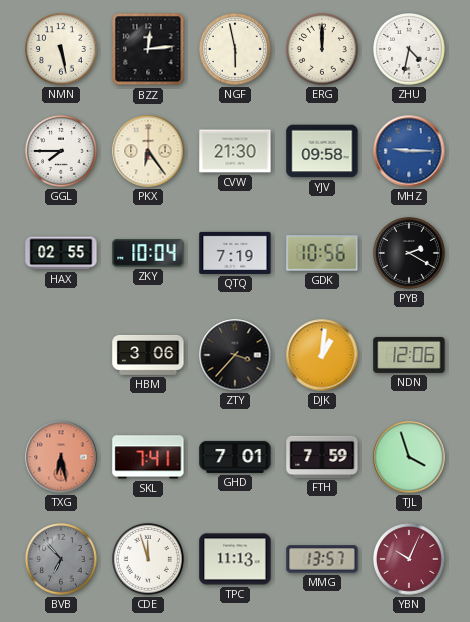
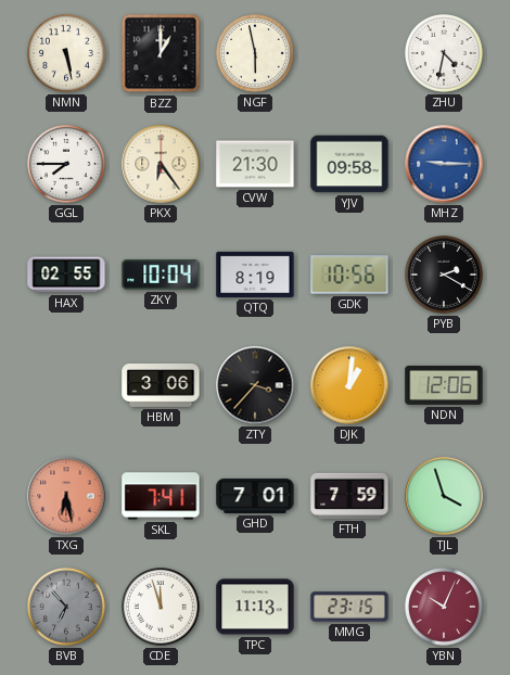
BZZ: 12:14 -> 1:00 (161, 53)
ERG: 12:00 -> none (323, 50)
QTQ: 7:19 -> 8:19 (255, 275)
MMG: 13:57 -> 23:15 (349, 607)
